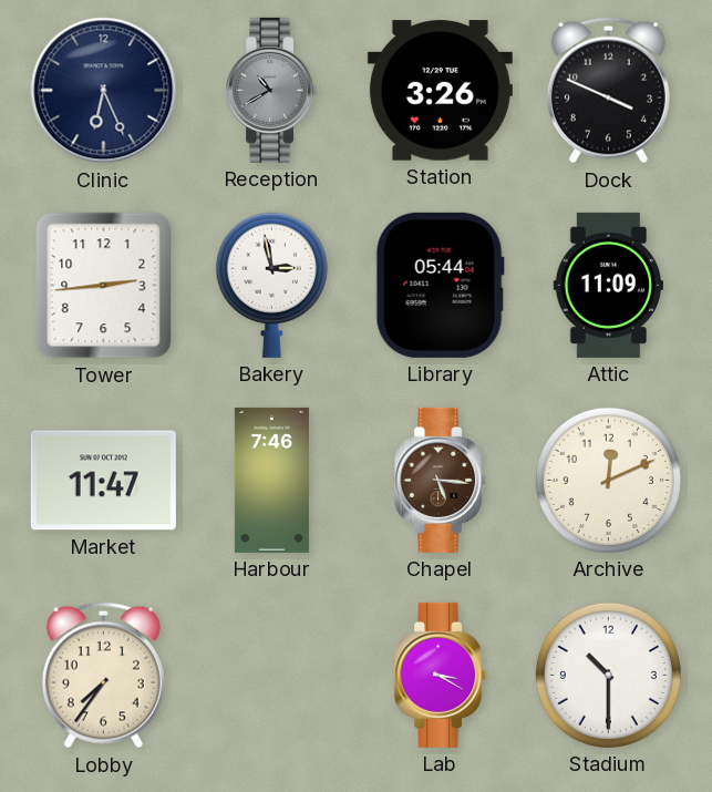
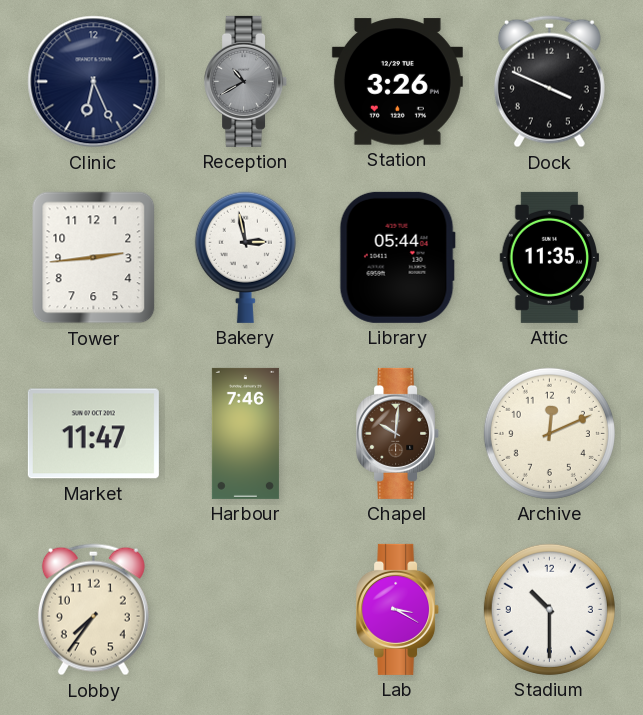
Attic: 11:09 -> 11:35 (549, 257)
Chapel: 5:16 -> 10:01 (398, 433)
